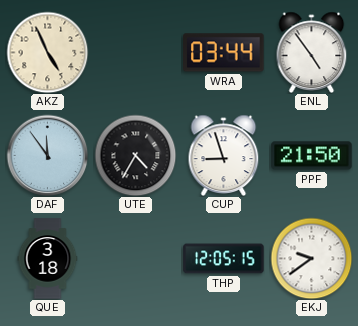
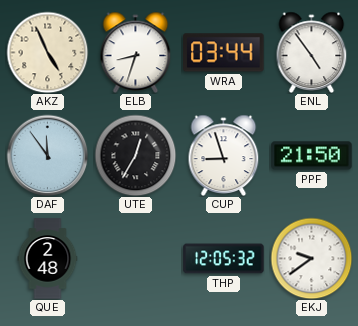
ELB: none -> 8:33 (136, 52)
UTE: 4:35 -> 12:35 (135, 155)
QUE: 3:18 -> 2:48 (48, 259)
THP: 12:05:15 -> 12:05:32 (224, 259)
